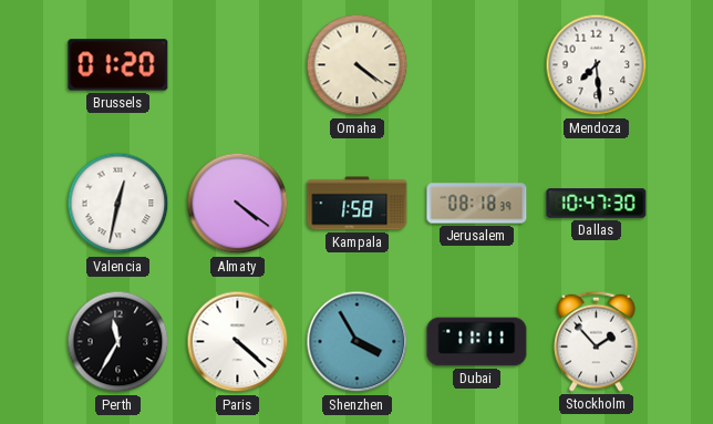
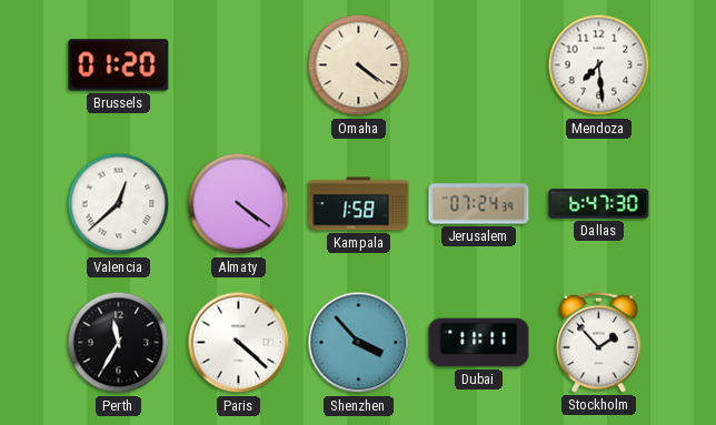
Valencia: 12:32 -> 12:38 (119, 204)
Jerusalem: 08:18 -> 07:24 (479, 204)
Dallas: 10:47 -> 6:47 (599, 204)
Shenzhen: 3:55 -> 3:53 (359, 343)
